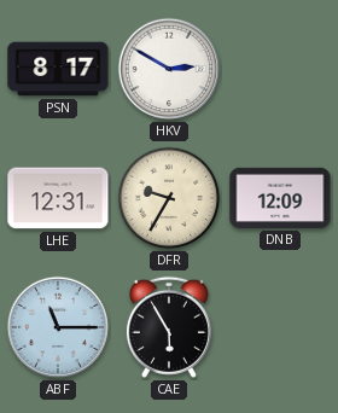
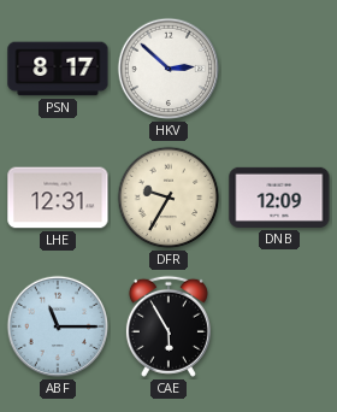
HKV: 2:50 -> 2:52 (168, 69)
